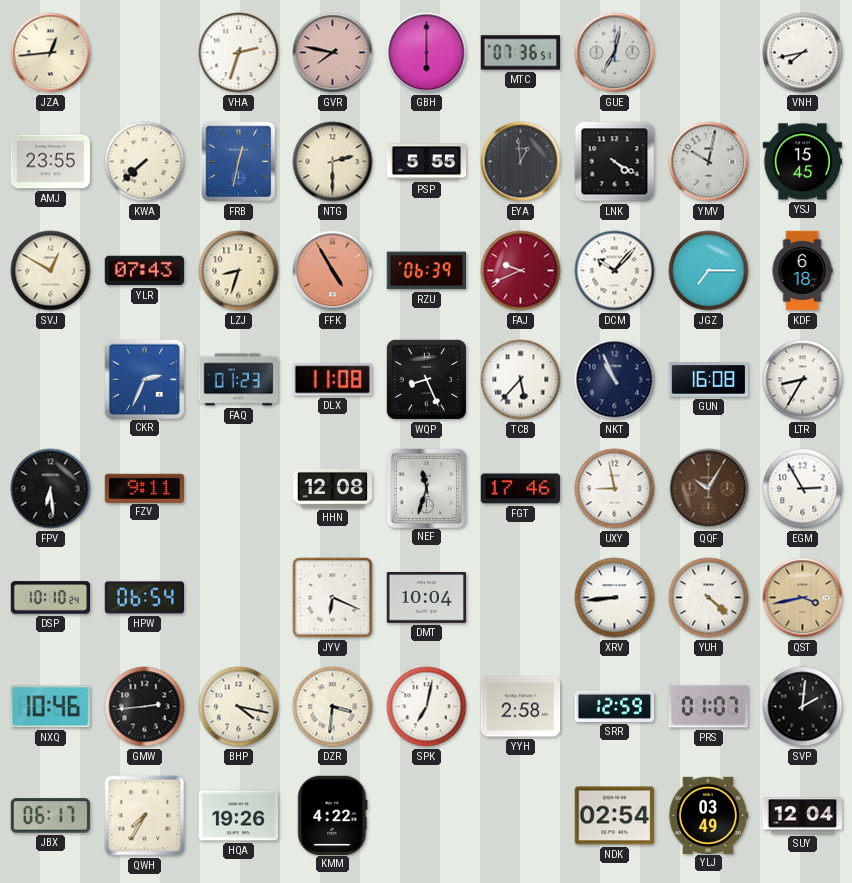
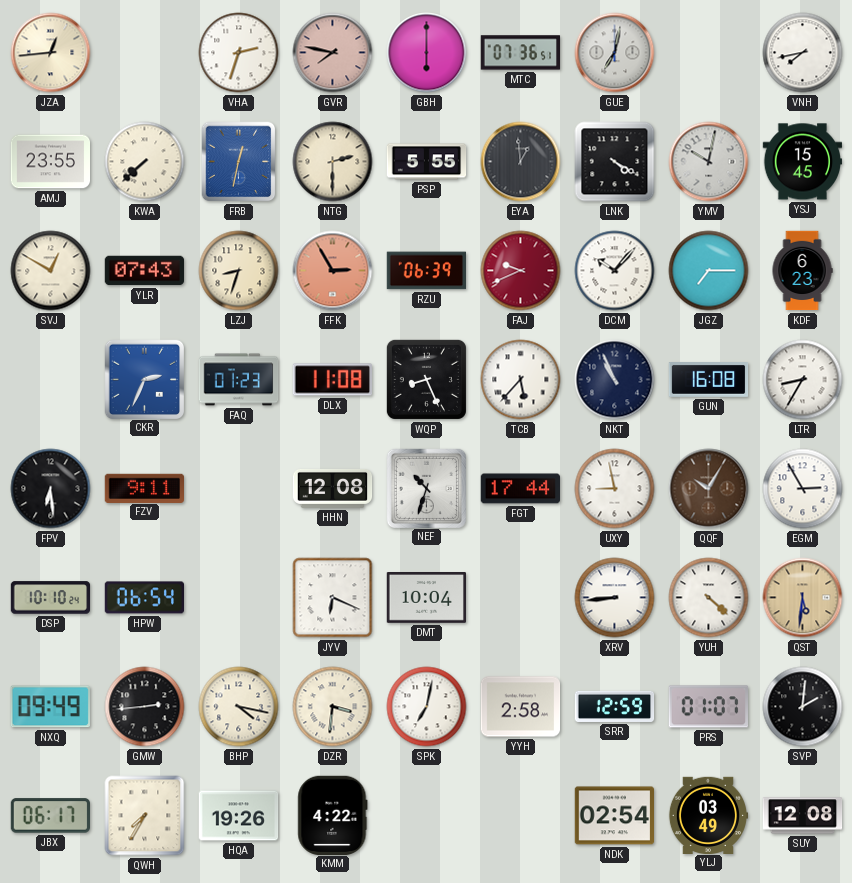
FFK: 4:55 -> 2:55 (333, 271)
KDF: 6:18 -> 6:23 (802, 271)
NEF: 11:33 -> 10:33 (426, 488)
FGT: 17:46 -> 17:44 (520, 489)
QST: 3:43 -> 5:31 (803, 598)
NXQ: 10:46 -> 09:49 (50, 707)
SUY: 12:04 -> 12:08 (803, 816)
